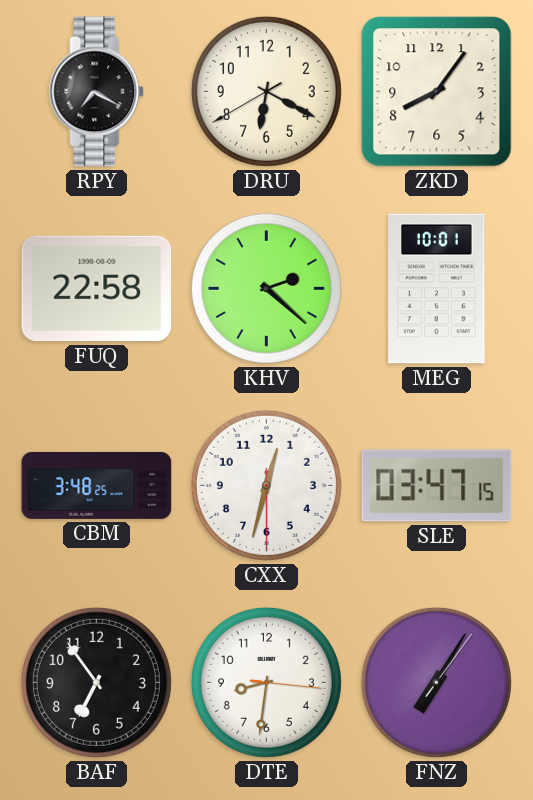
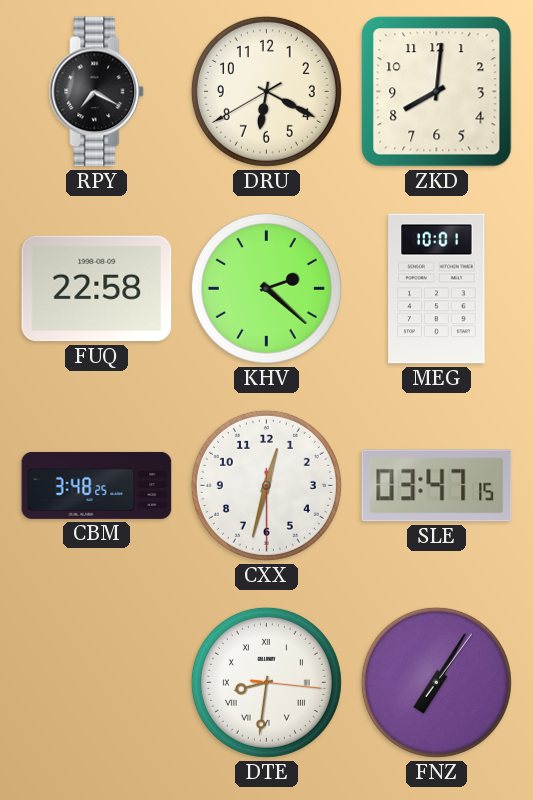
ZKD: 8:06 -> 8:01 (437, 92)
BAF: 6:54 -> none (96, 682)
DTE numerals: Arabic -> Roman (266, 682)
